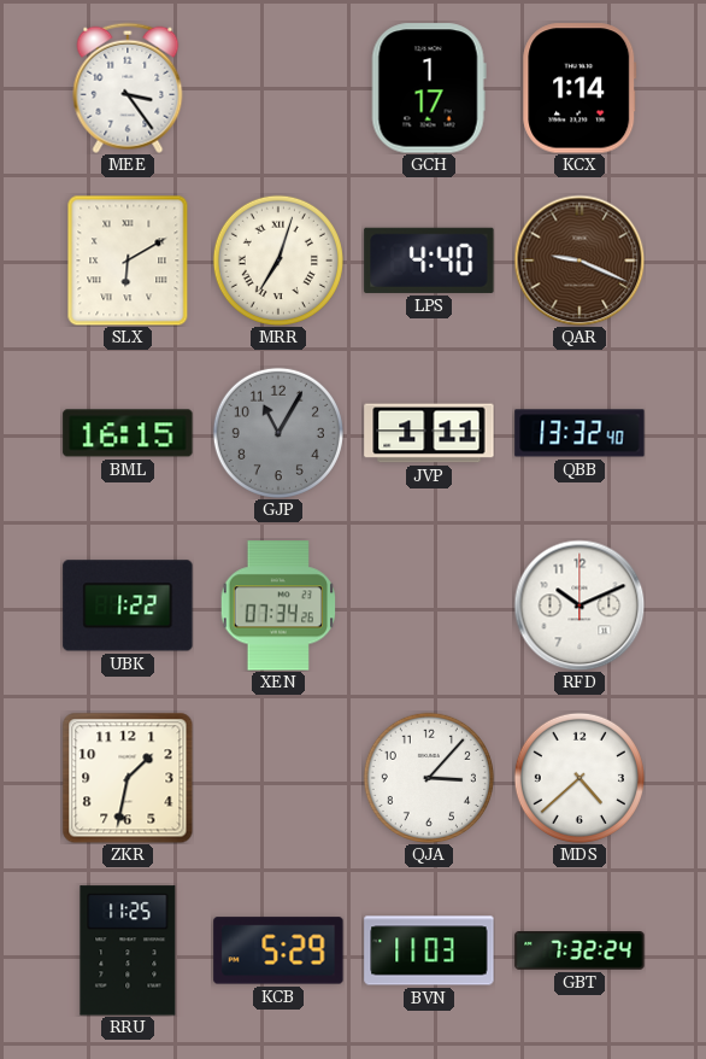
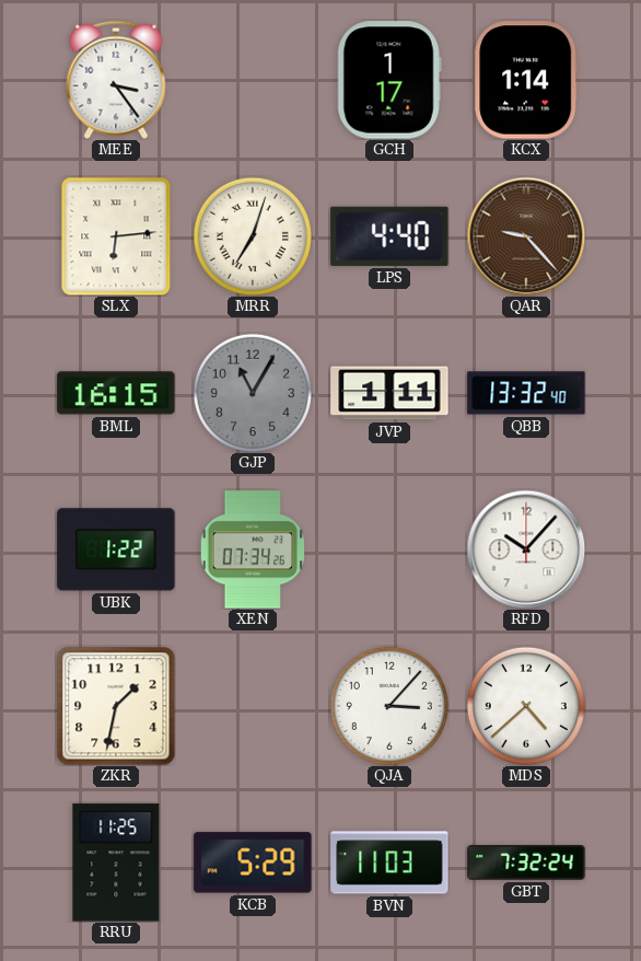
SLX: 6:10 -> 6:14 (116, 236)
QAR: 9:19 -> 9:23 (526, 236)
RFD: 10:11 -> 10:07 (526, 549)
